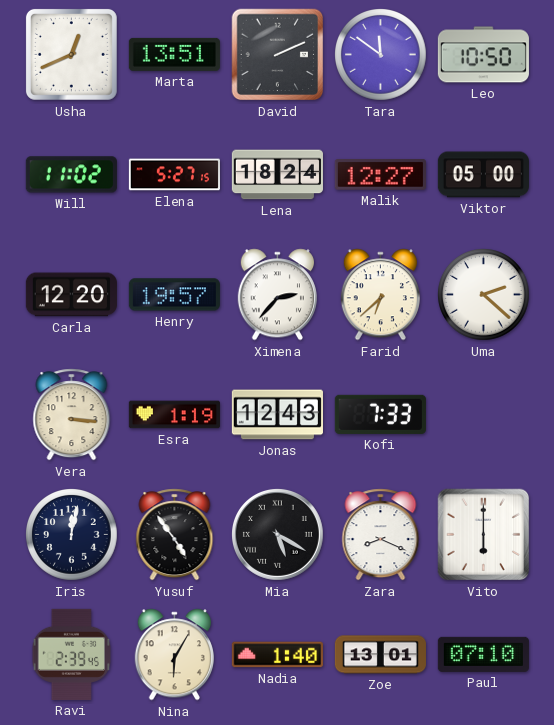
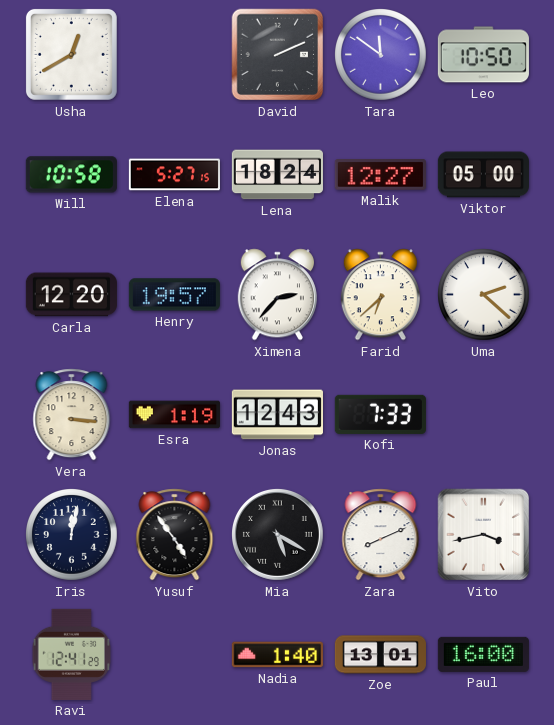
Usha: 12:41 -> 12:40 (71, 54)
Marta: 13:51 -> none (174, 54)
Will: 11:02 -> 10:58 (71, 175)
Zara: 8:19 -> 8:11 (381, 535)
Vito: 6:00 -> 3:43 (484, 535)
Ravi: 2:39 -> 12:41 (72, 654)
Nina: 6:05 -> none (174, 655)
Paul: 07:10 -> 16:00 (483, 654)
